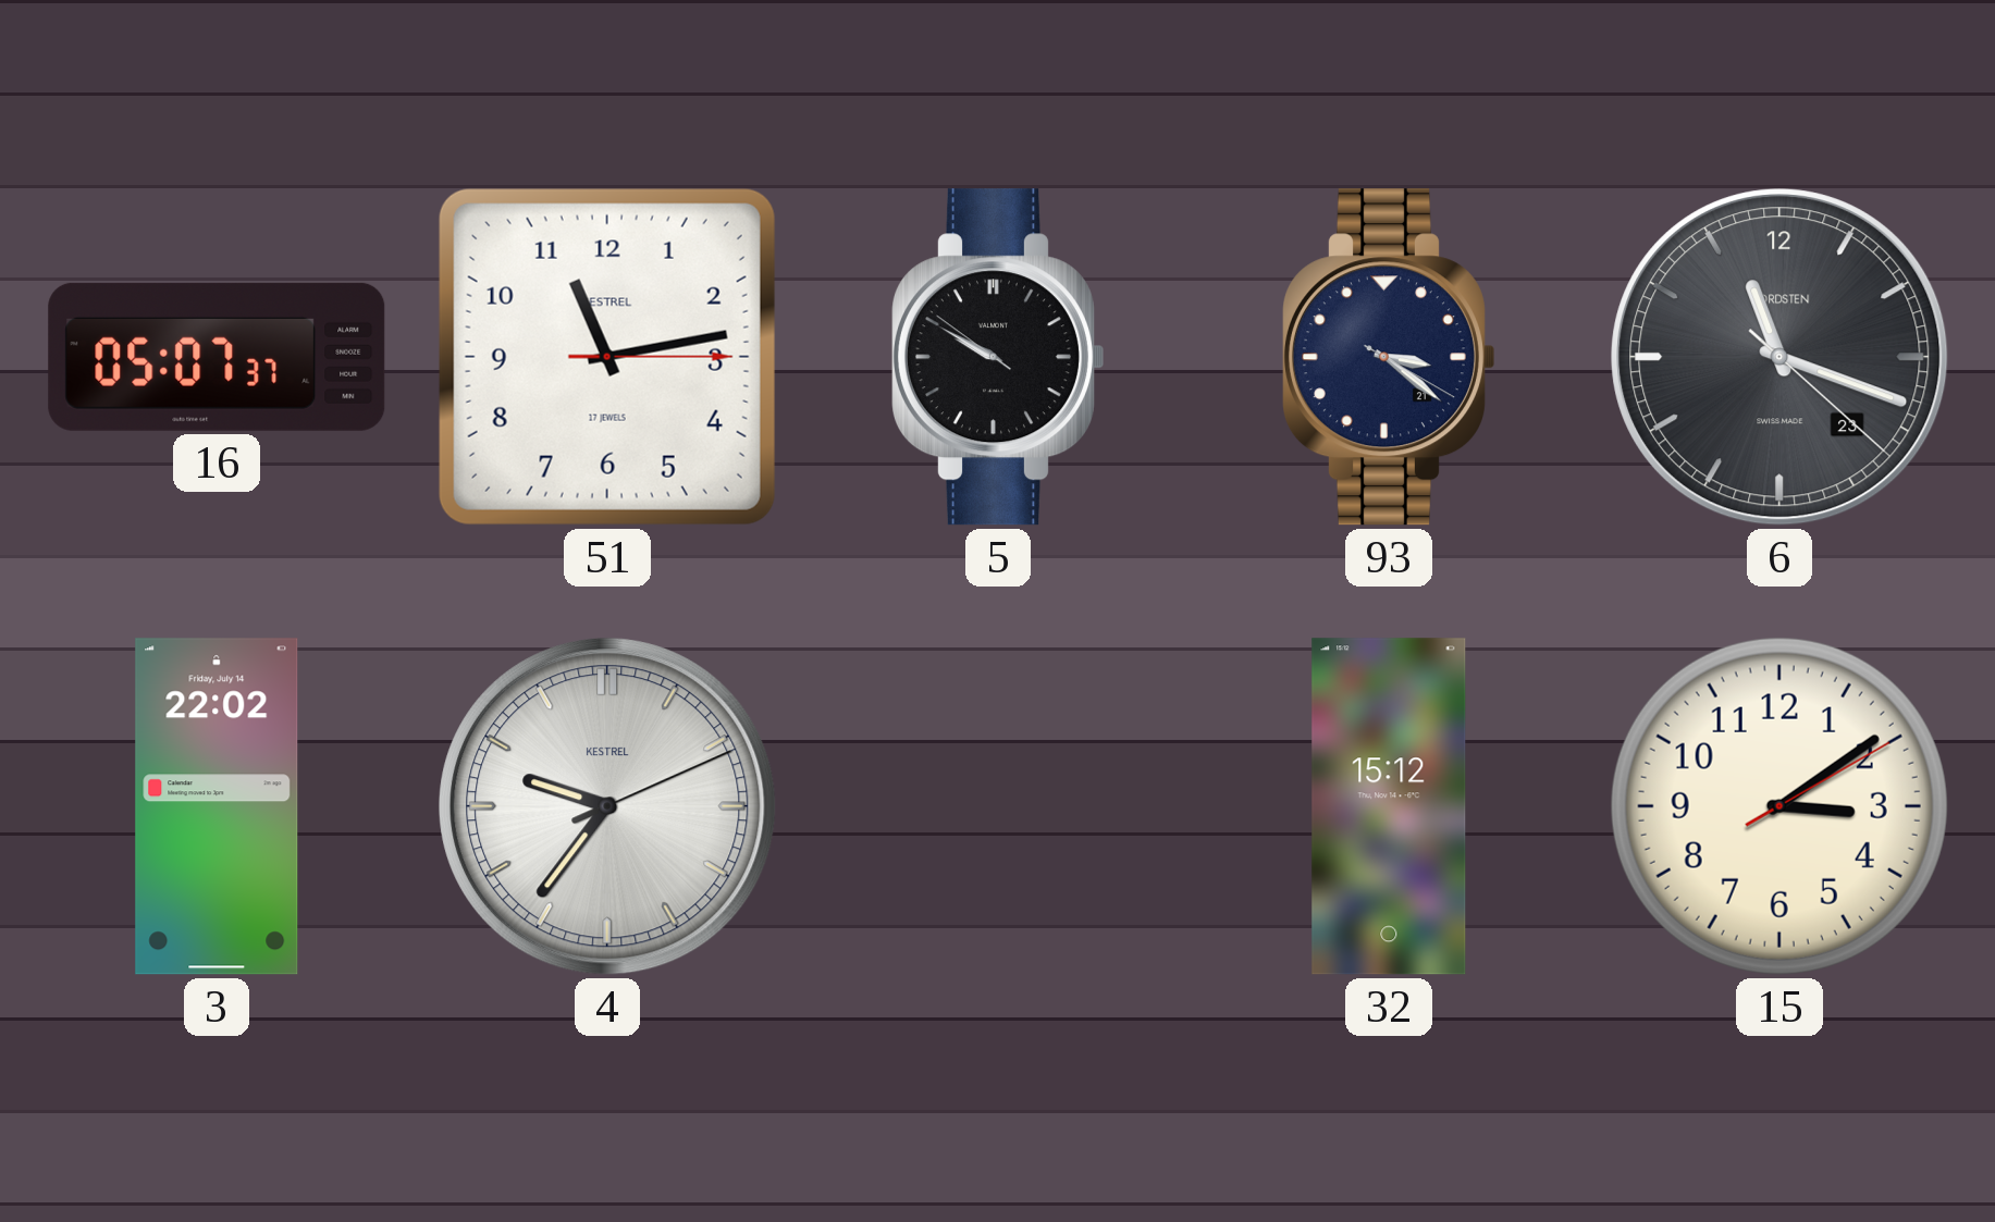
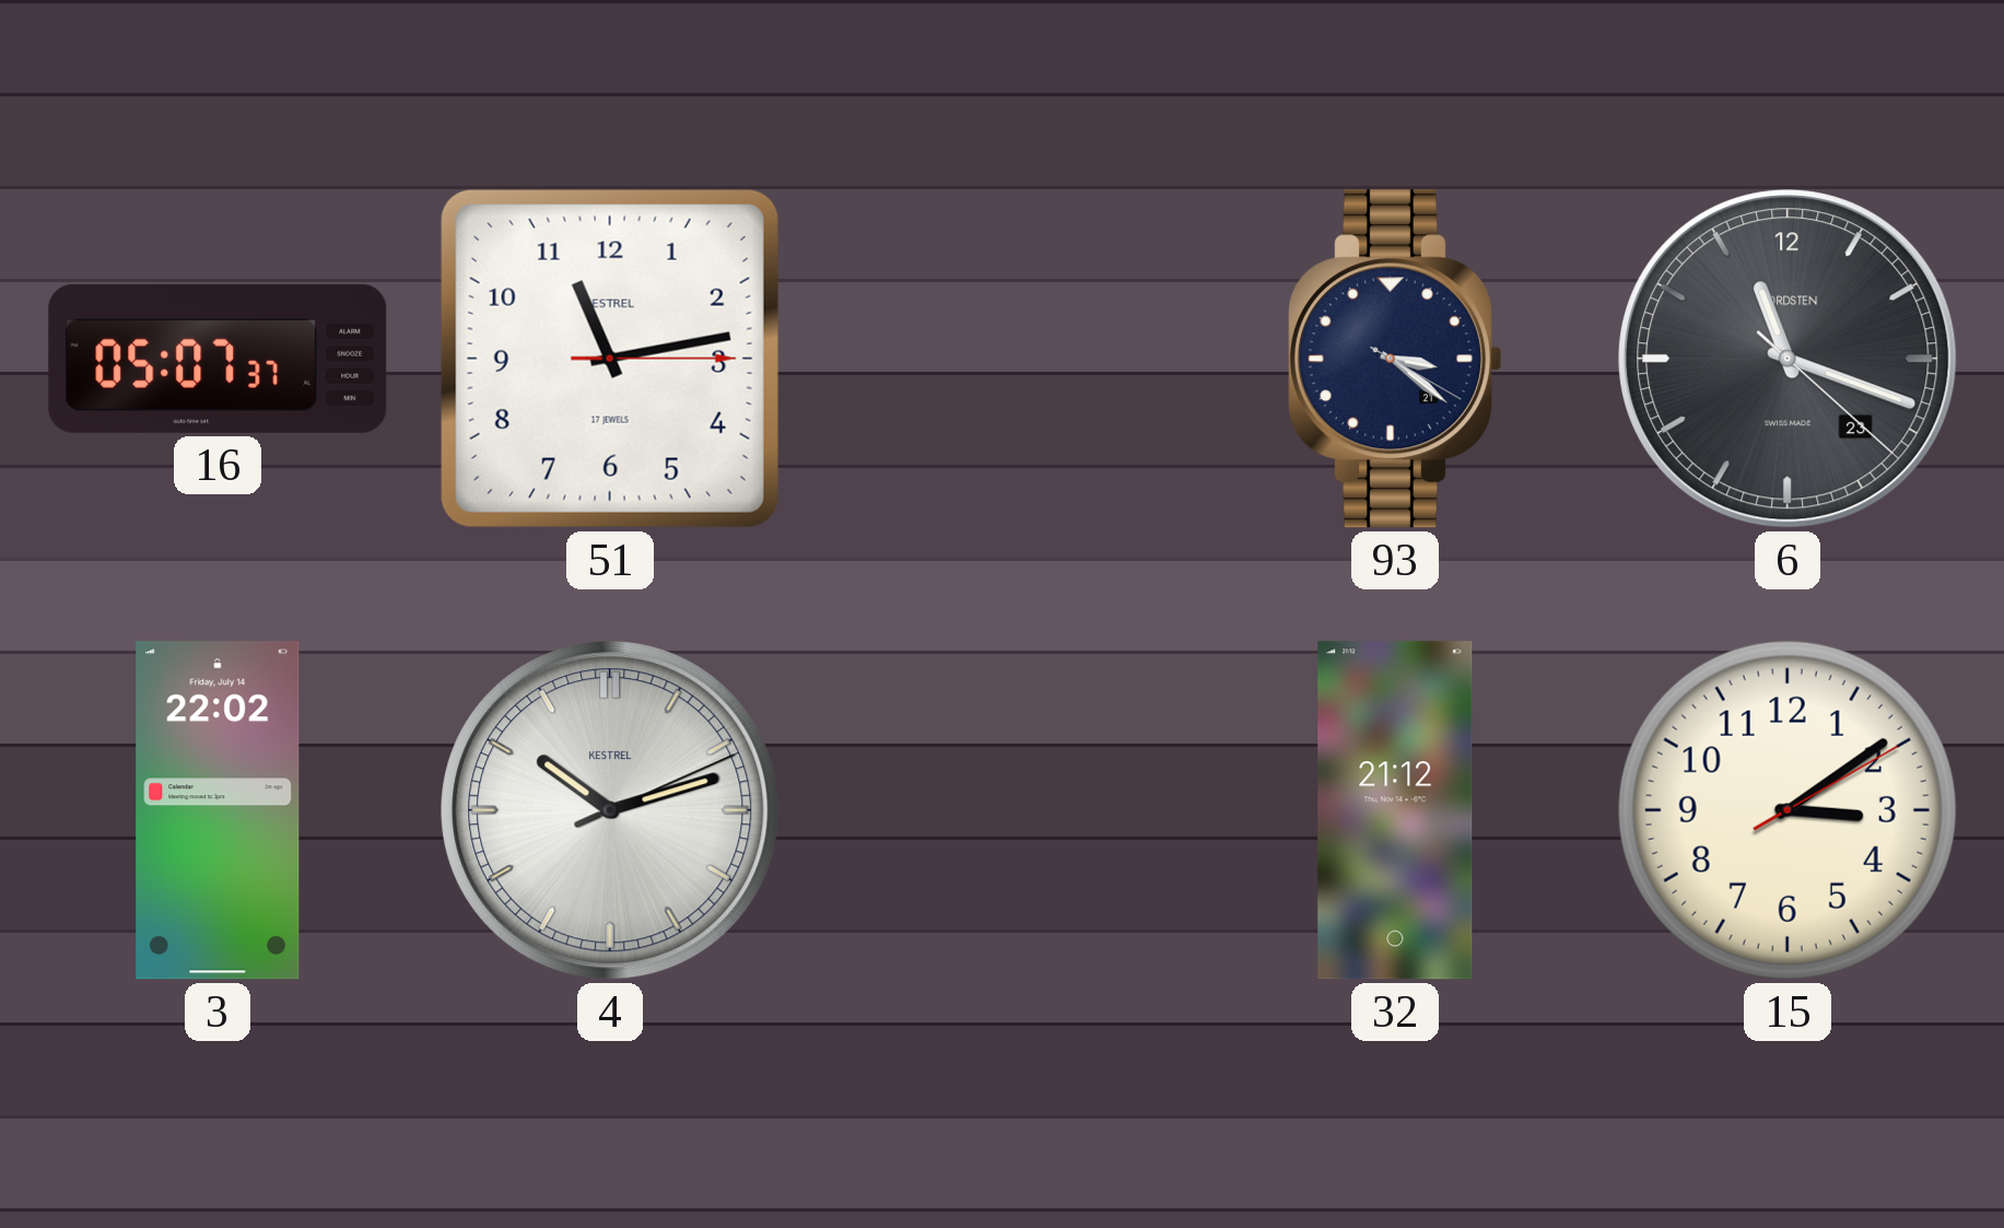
5: 9:49 -> none (997, 357)
4: 9:36 -> 10:12 (610, 810)
32: 15:12 -> 21:12 (1395, 810)
